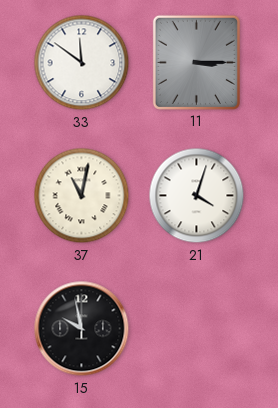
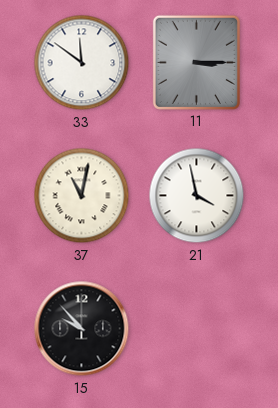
21: 4:03 -> 3:58 (197, 196)
15: 9:58 -> 9:53 (82, 329)
